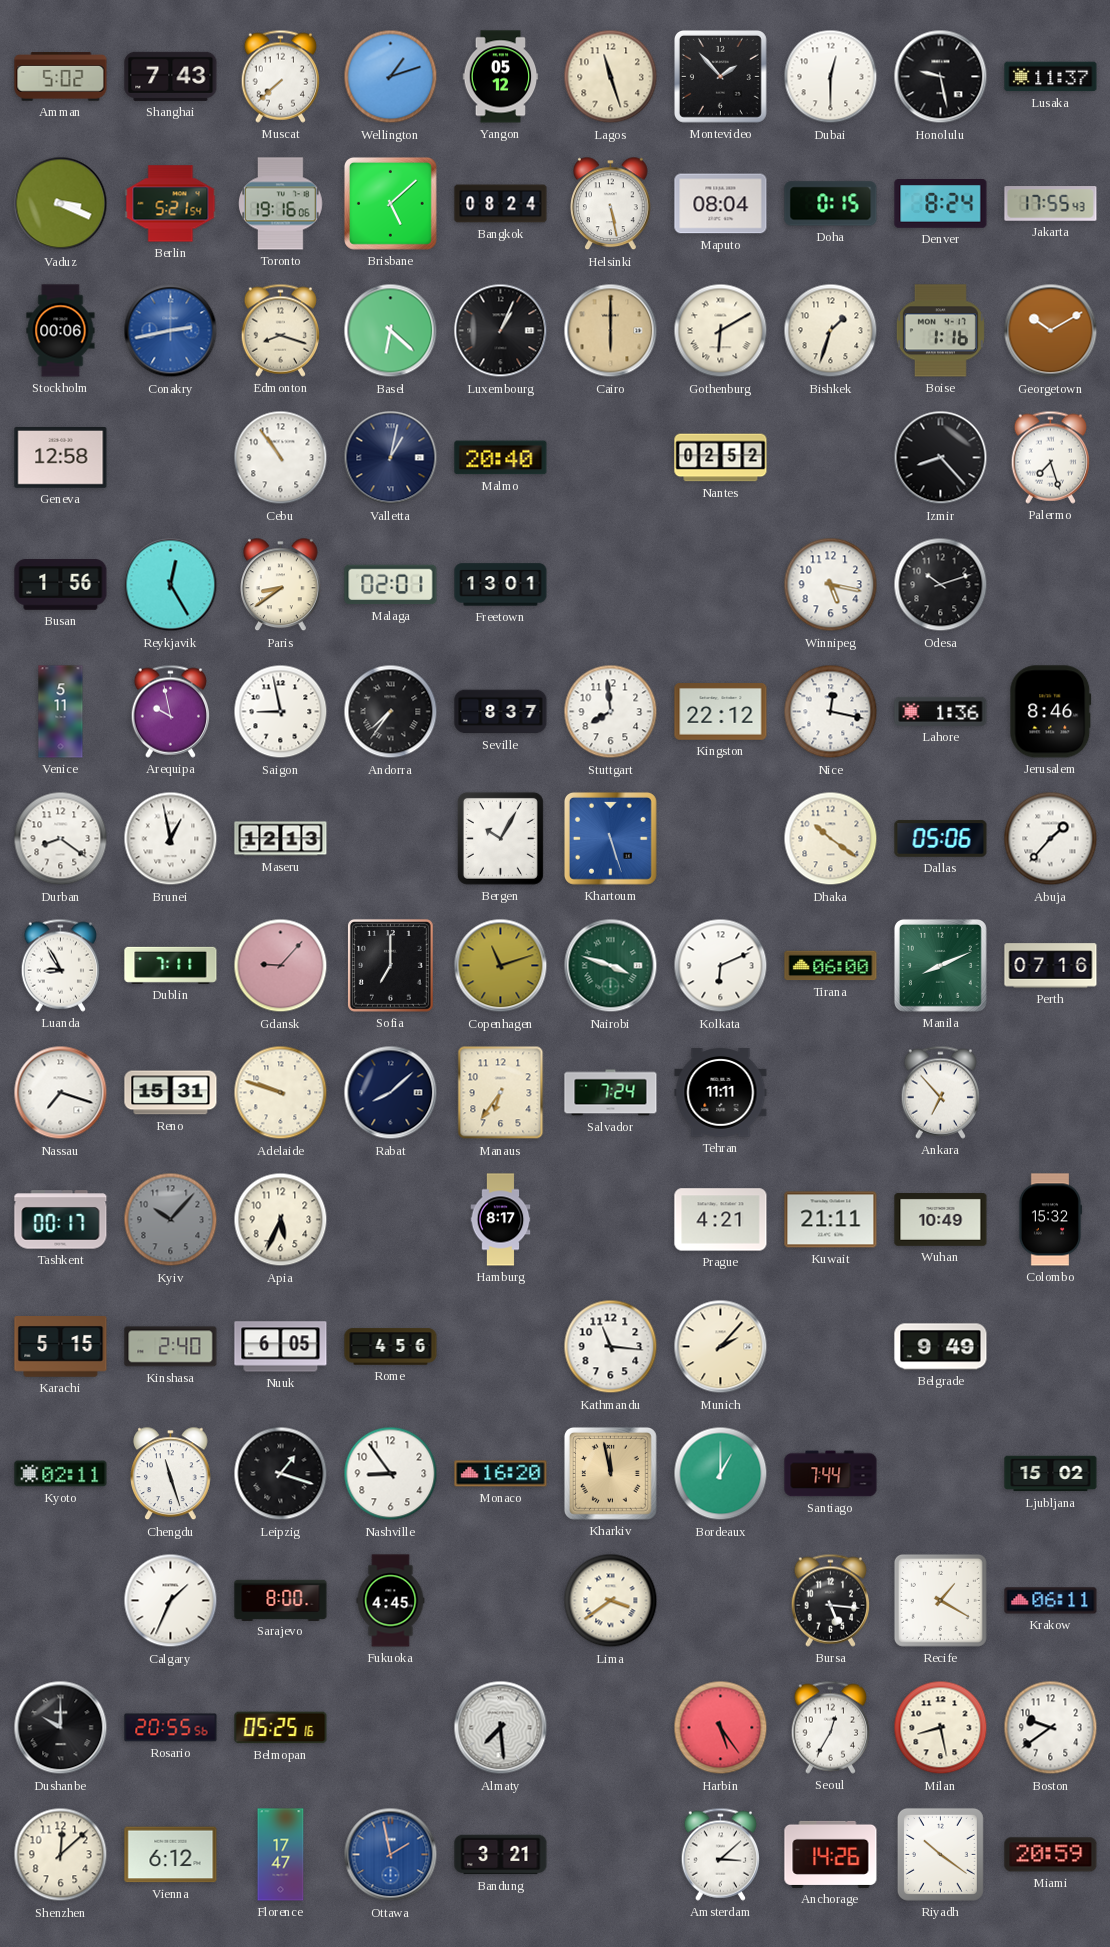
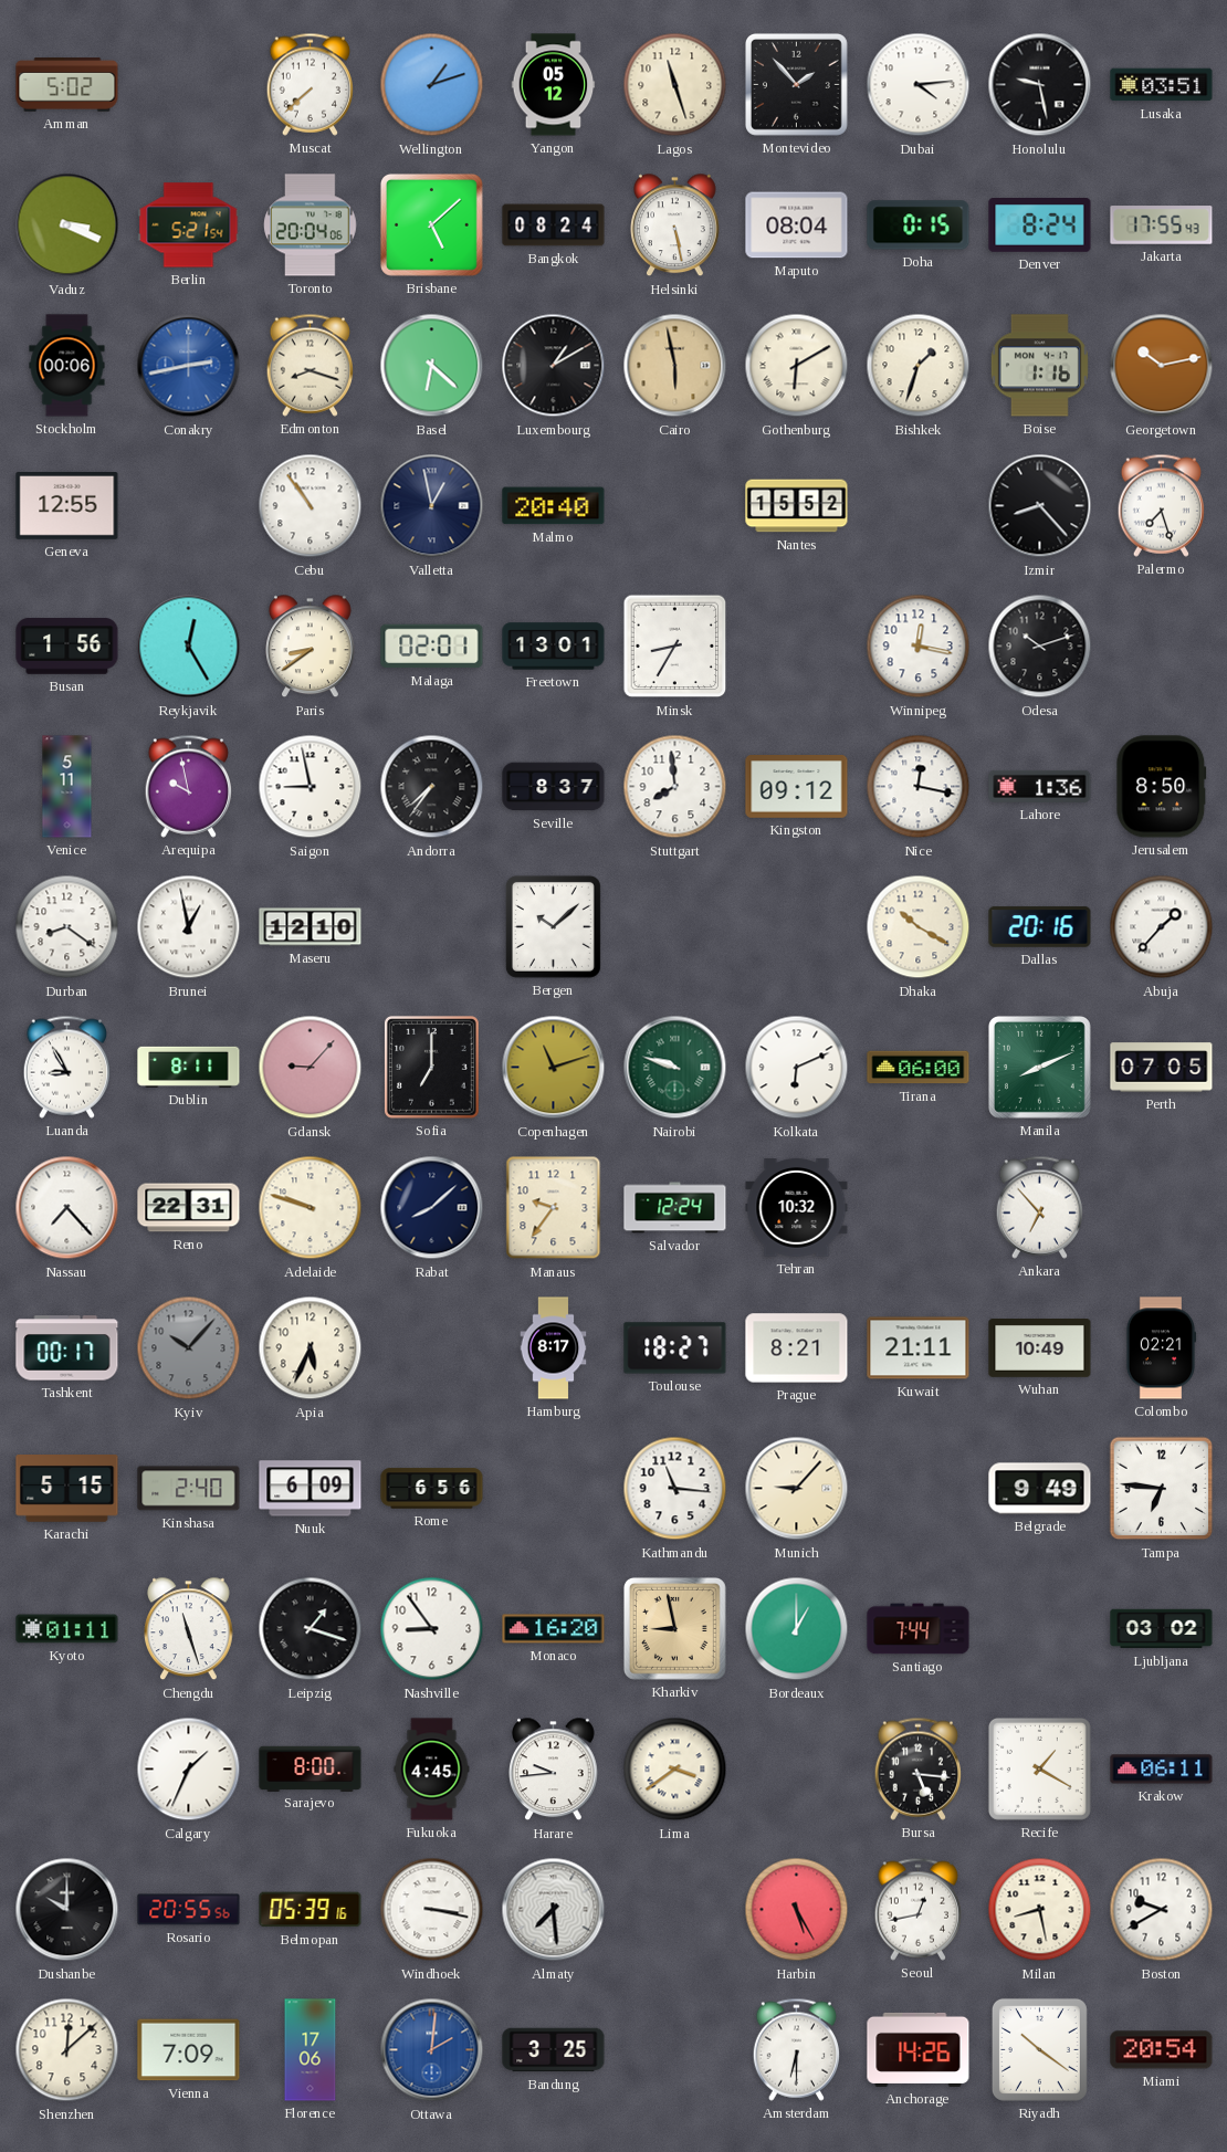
Shanghai: 7:43 -> none (171, 76)
Dubai: 12:30 -> 4:14 (919, 85)
Lusaka: 11:37 -> 03:51 (1162, 85)
Toronto: 19:16 -> 20:04 (311, 225)
Luxembourg: 1:04 -> 1:10 (554, 366)
Cairo: 6:00 -> 5:58 (675, 366)
Georgetown: 10:10 -> 10:13 (1162, 366)
Geneva: 12:58 -> 12:55 (67, 506)
Valletta: 1:02 -> 12:58 (432, 506)
Nantes: 02:52 -> 15:52 (797, 506)
Minsk: none -> 8:35 (675, 647)
Winnipeg: 5:17 -> 12:17 (919, 647)
Kingston: 22:12 -> 09:12 (797, 787)
Jerusalem: 8:46 -> 8:50 (1162, 787)
Maseru: 12:13 -> 12:10 (311, 927)
Bergen: 10:05 -> 10:08 (553, 926)
Khartoum: 5:27 -> none (610, 838)
Dhaka: 10:21 -> 10:20 (919, 927)
Dallas: 05:06 -> 20:16 (1040, 927)
Dublin: 7:11 -> 8:11 (189, 1067)
Nairobi: 3:48 -> 9:48 (675, 1068)
Perth: 07:16 -> 07:05 (1162, 1068)
Nassau: 7:18 -> 7:23 (67, 1208)
Reno: 15:31 -> 22:31 (189, 1208)
Manaus: 6:36 -> 9:36 (554, 1208)
Salvador: 7:24 -> 12:24 (675, 1208)
Tehran: 11:11 -> 10:32 (797, 1208)
Toulouse: none -> 18:27 (675, 1348)
Prague: 4:21 -> 8:21 (797, 1348)
Colombo: 15:32 -> 02:21 (1161, 1348)
Nuuk: 6:05 -> 6:09 (311, 1489)
Rome: 4:56 -> 6:56 (432, 1489)
Munich: 2:07 -> 9:07 (797, 1489)
Tampa: none -> 6:46 (1162, 1489)
Kyoto: 02:11 -> 01:11 (67, 1629)
Kharkiv: 11:58 -> 8:58 (674, 1628)
Ljubljana: 15:02 -> 03:02 (1162, 1629)
Harare: none -> 9:44 (554, 1770)
Belmopan: 05:25 -> 05:39 (311, 1910)
Windhoek: none -> 3:17 (432, 1910)
Harbin: 5:24 -> 5:25 (797, 1910)
Seoul: 12:35 -> 12:43 (917, 1909)
Boston: 9:39 -> 9:40 (1162, 1910)
Vienna: 6:12 -> 7:09 (189, 2050)
Florence: 17:47 -> 17:06 (311, 2050)
Ottawa: 1:58 -> 2:01 (432, 2050)
Bandung: 3:21 -> 3:25 (554, 2050)
Amsterdam: 3:08 -> 6:30 (796, 2049)
Miami: 20:59 -> 20:54 (1162, 2050)
